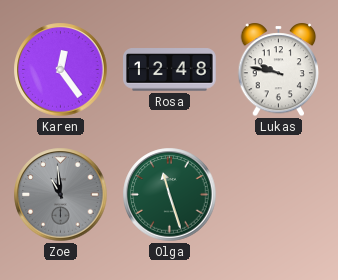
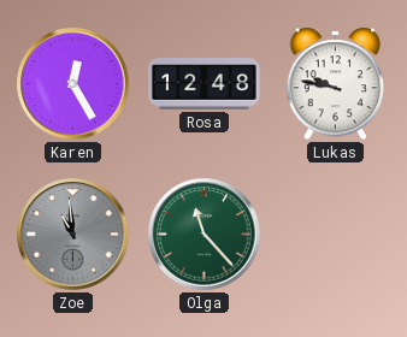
Karen: 12:24 -> 12:25 (73, 84)
Olga: 11:27 -> 11:23 (205, 235)
